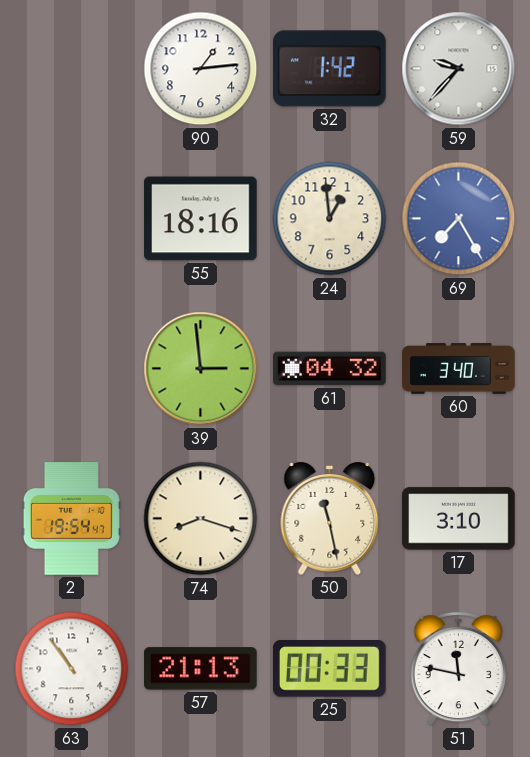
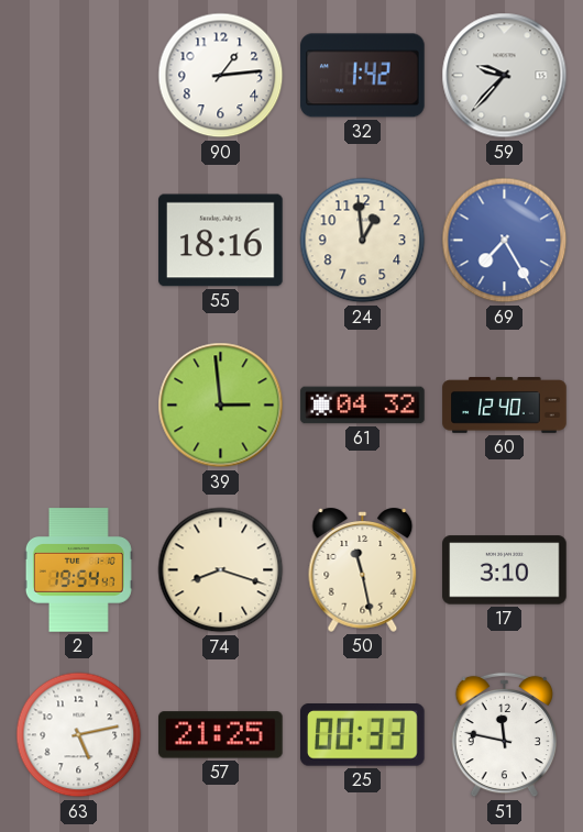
60: 3:40 -> 12:40 (505, 406)
63: 10:54 -> 5:13 (79, 735)
57: 21:13 -> 21:25 (221, 735)
